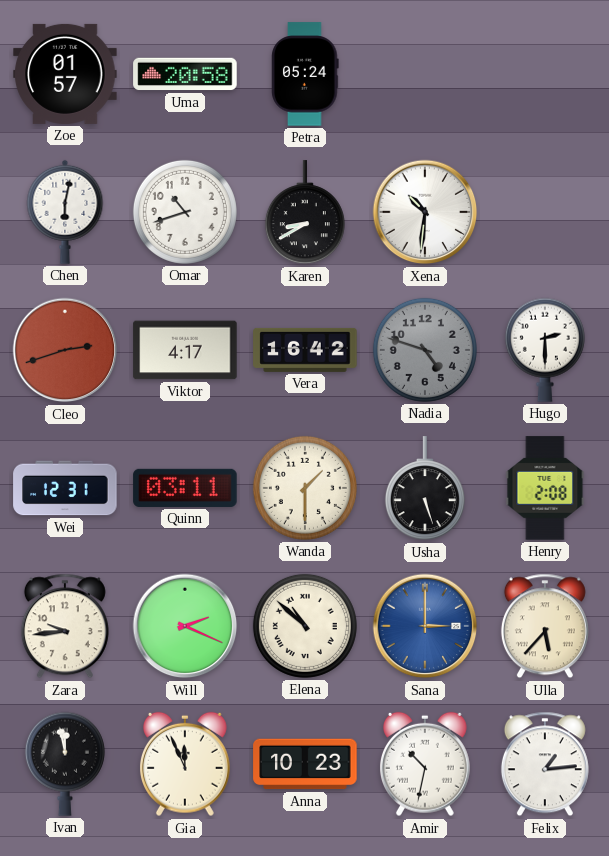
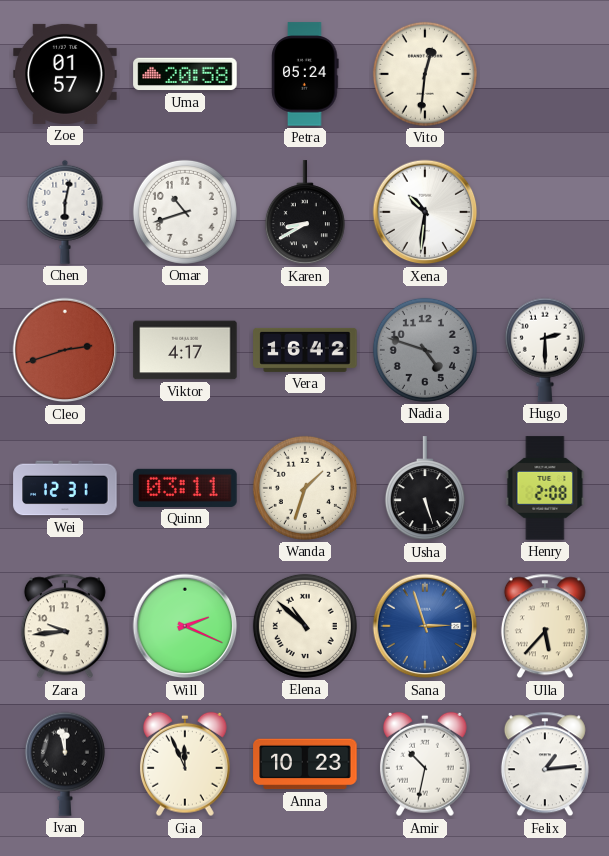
Vito: none -> 12:31 (425, 74)
Wanda: 1:30 -> 1:33 (305, 488)
Sana: 3:00 -> 2:57 (425, 626)
